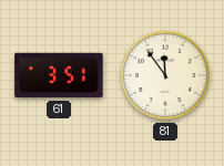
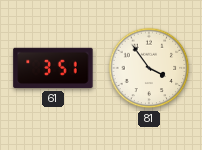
81: 11:54 -> 3:54 (149, 68)
